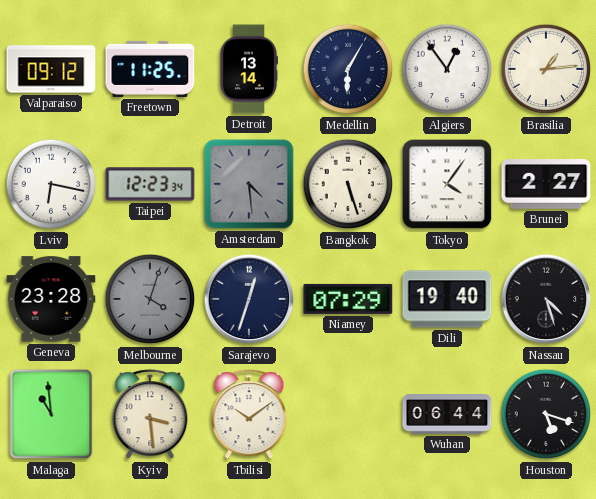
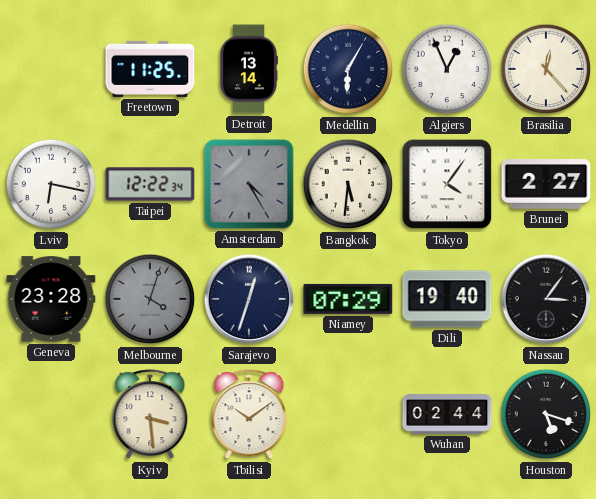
Valparaiso: 09:12 -> none (51, 69)
Algiers: 12:54 -> 12:56 (447, 69)
Brasilia: 1:14 -> 12:23 (546, 69)
Taipei: 12:23 -> 12:22 (150, 184)
Amsterdam: 4:29 -> 4:25 (249, 184)
Bangkok: 5:27 -> 5:31 (348, 184)
Nassau: 4:27 -> 3:06 (546, 299)
Malaga: 10:59 -> none (51, 414)
Wuhan: 06:44 -> 02:44 (447, 415)
